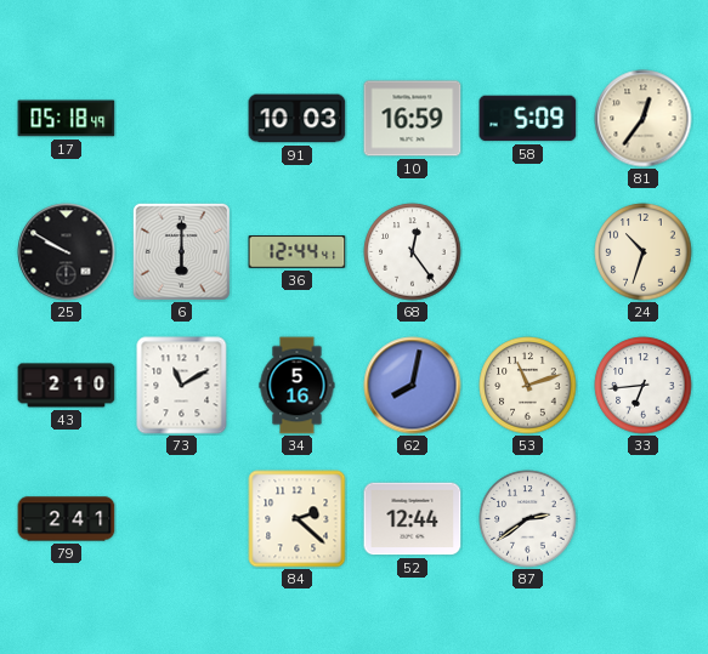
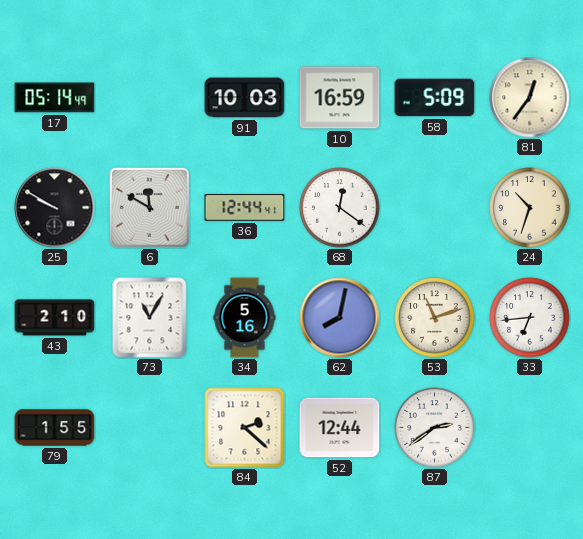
17: 05:18 -> 05:14 (55, 98)
6: 6:00 -> 11:50 (149, 207)
68: 12:24 -> 12:21 (340, 208)
73: 11:10 -> 11:05 (150, 318)
79: 2:41 -> 1:55 (55, 428)
